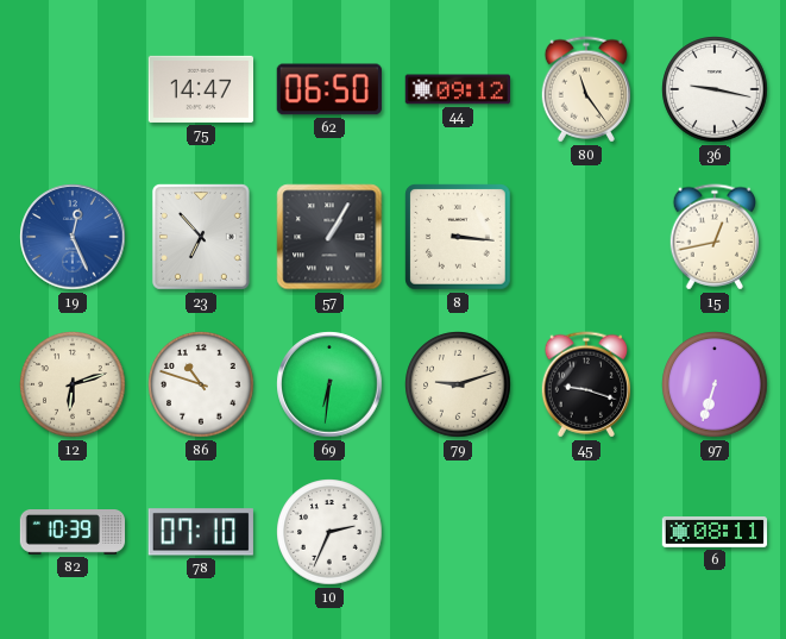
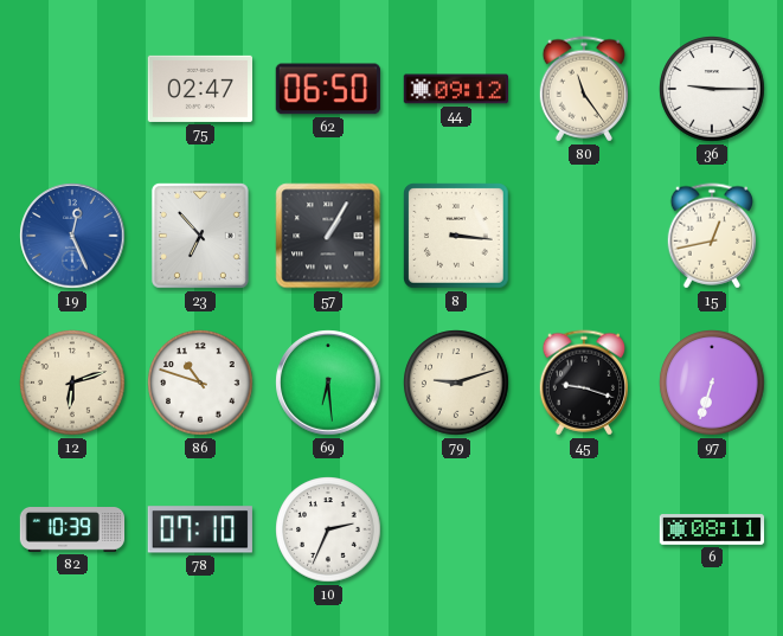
75: 14:47 -> 02:47 (199, 89)
36: 9:17 -> 9:15 (712, 89)
69: 6:31 -> 6:29 (328, 383)
